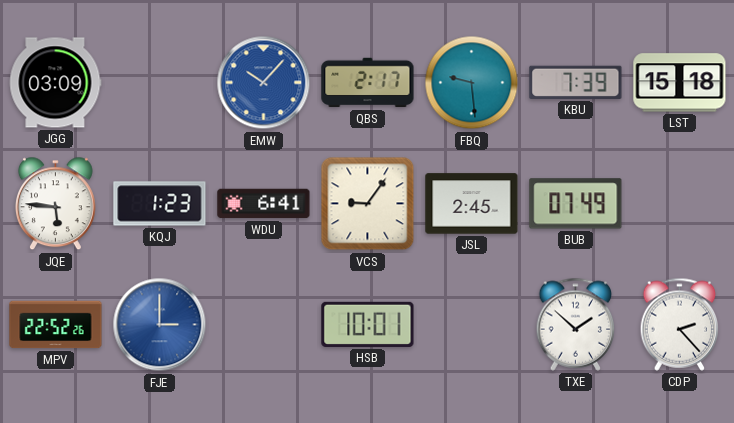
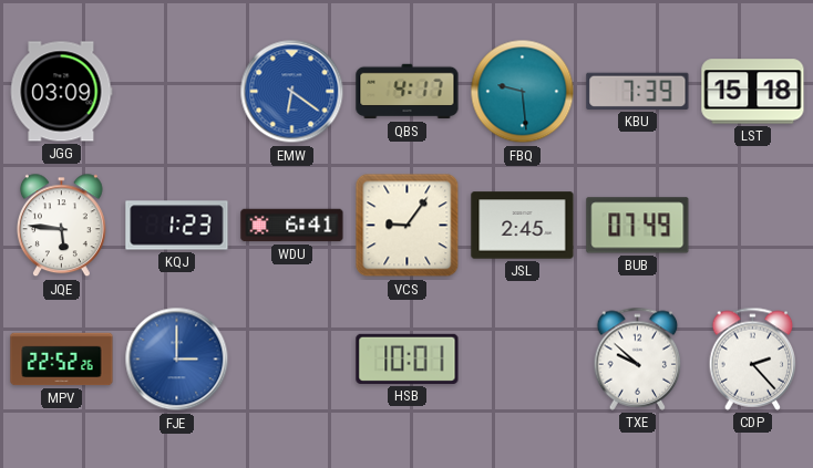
EMW: 10:07 -> 6:21 (292, 92)
QBS: 2:17 -> 4:17 (408, 92)
TXE: 1:52 -> 9:52 (638, 358)
